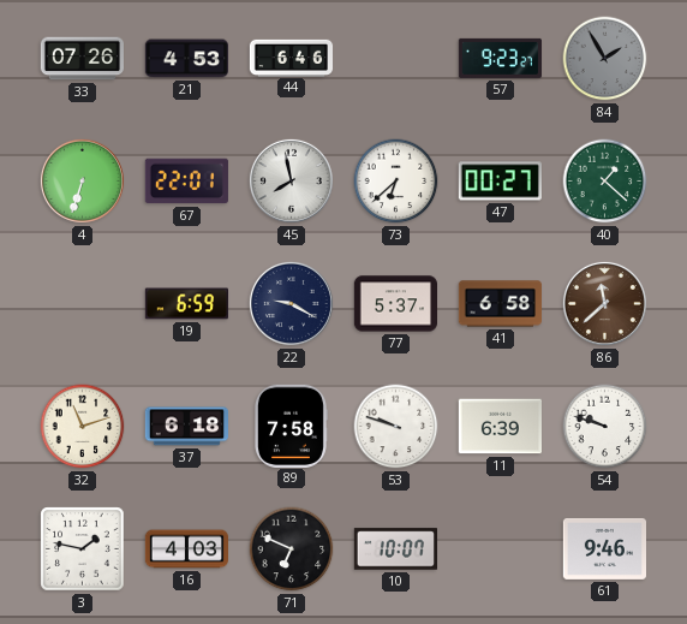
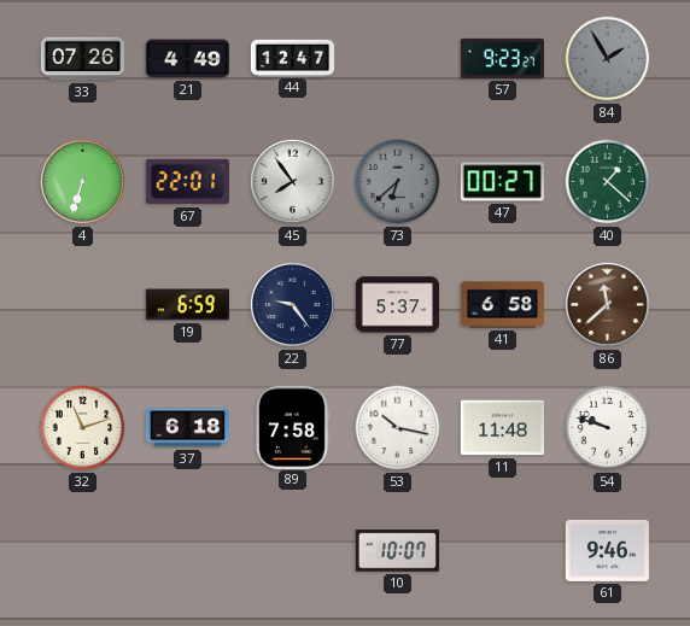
21: 4:53 -> 4:49 (187, 59)
44: 6:46 -> 12:47 (293, 58)
45: 7:58 -> 7:54 (292, 181)
73 dial: white -> grey (398, 182)
22: 9:20 -> 9:24 (292, 304)
53: 9:48 -> 10:17 (398, 428)
11: 6:39 -> 11:48 (502, 428)
3: 1:47 -> none (83, 549)
16: 4:03 -> none (186, 549)
71: 6:49 -> none (292, 549)
